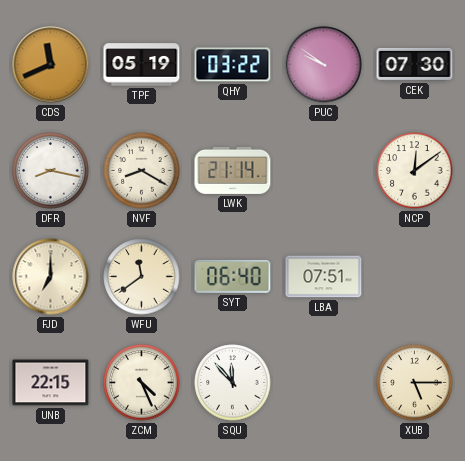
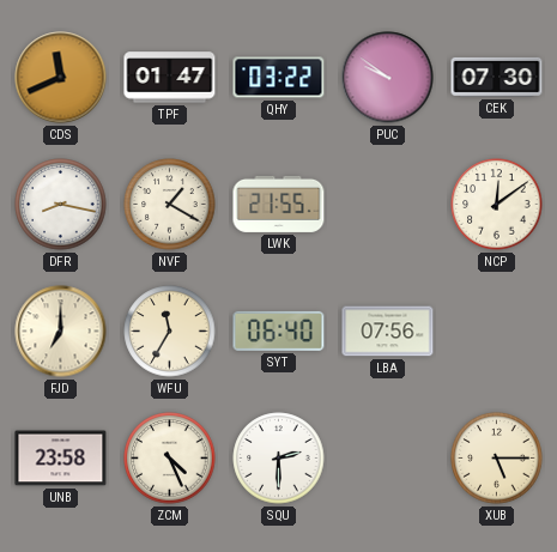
TPF: 05:19 -> 01:47 (170, 78)
NVF: 8:20 -> 1:20 (170, 205)
LWK: 21:14 -> 21:55 (279, 204)
WFU: 11:39 -> 11:35 (170, 332)
LBA: 07:51 -> 07:56 (388, 332)
UNB: 22:15 -> 23:58 (61, 459)
SQU: 11:53 -> 2:30 (279, 459)
